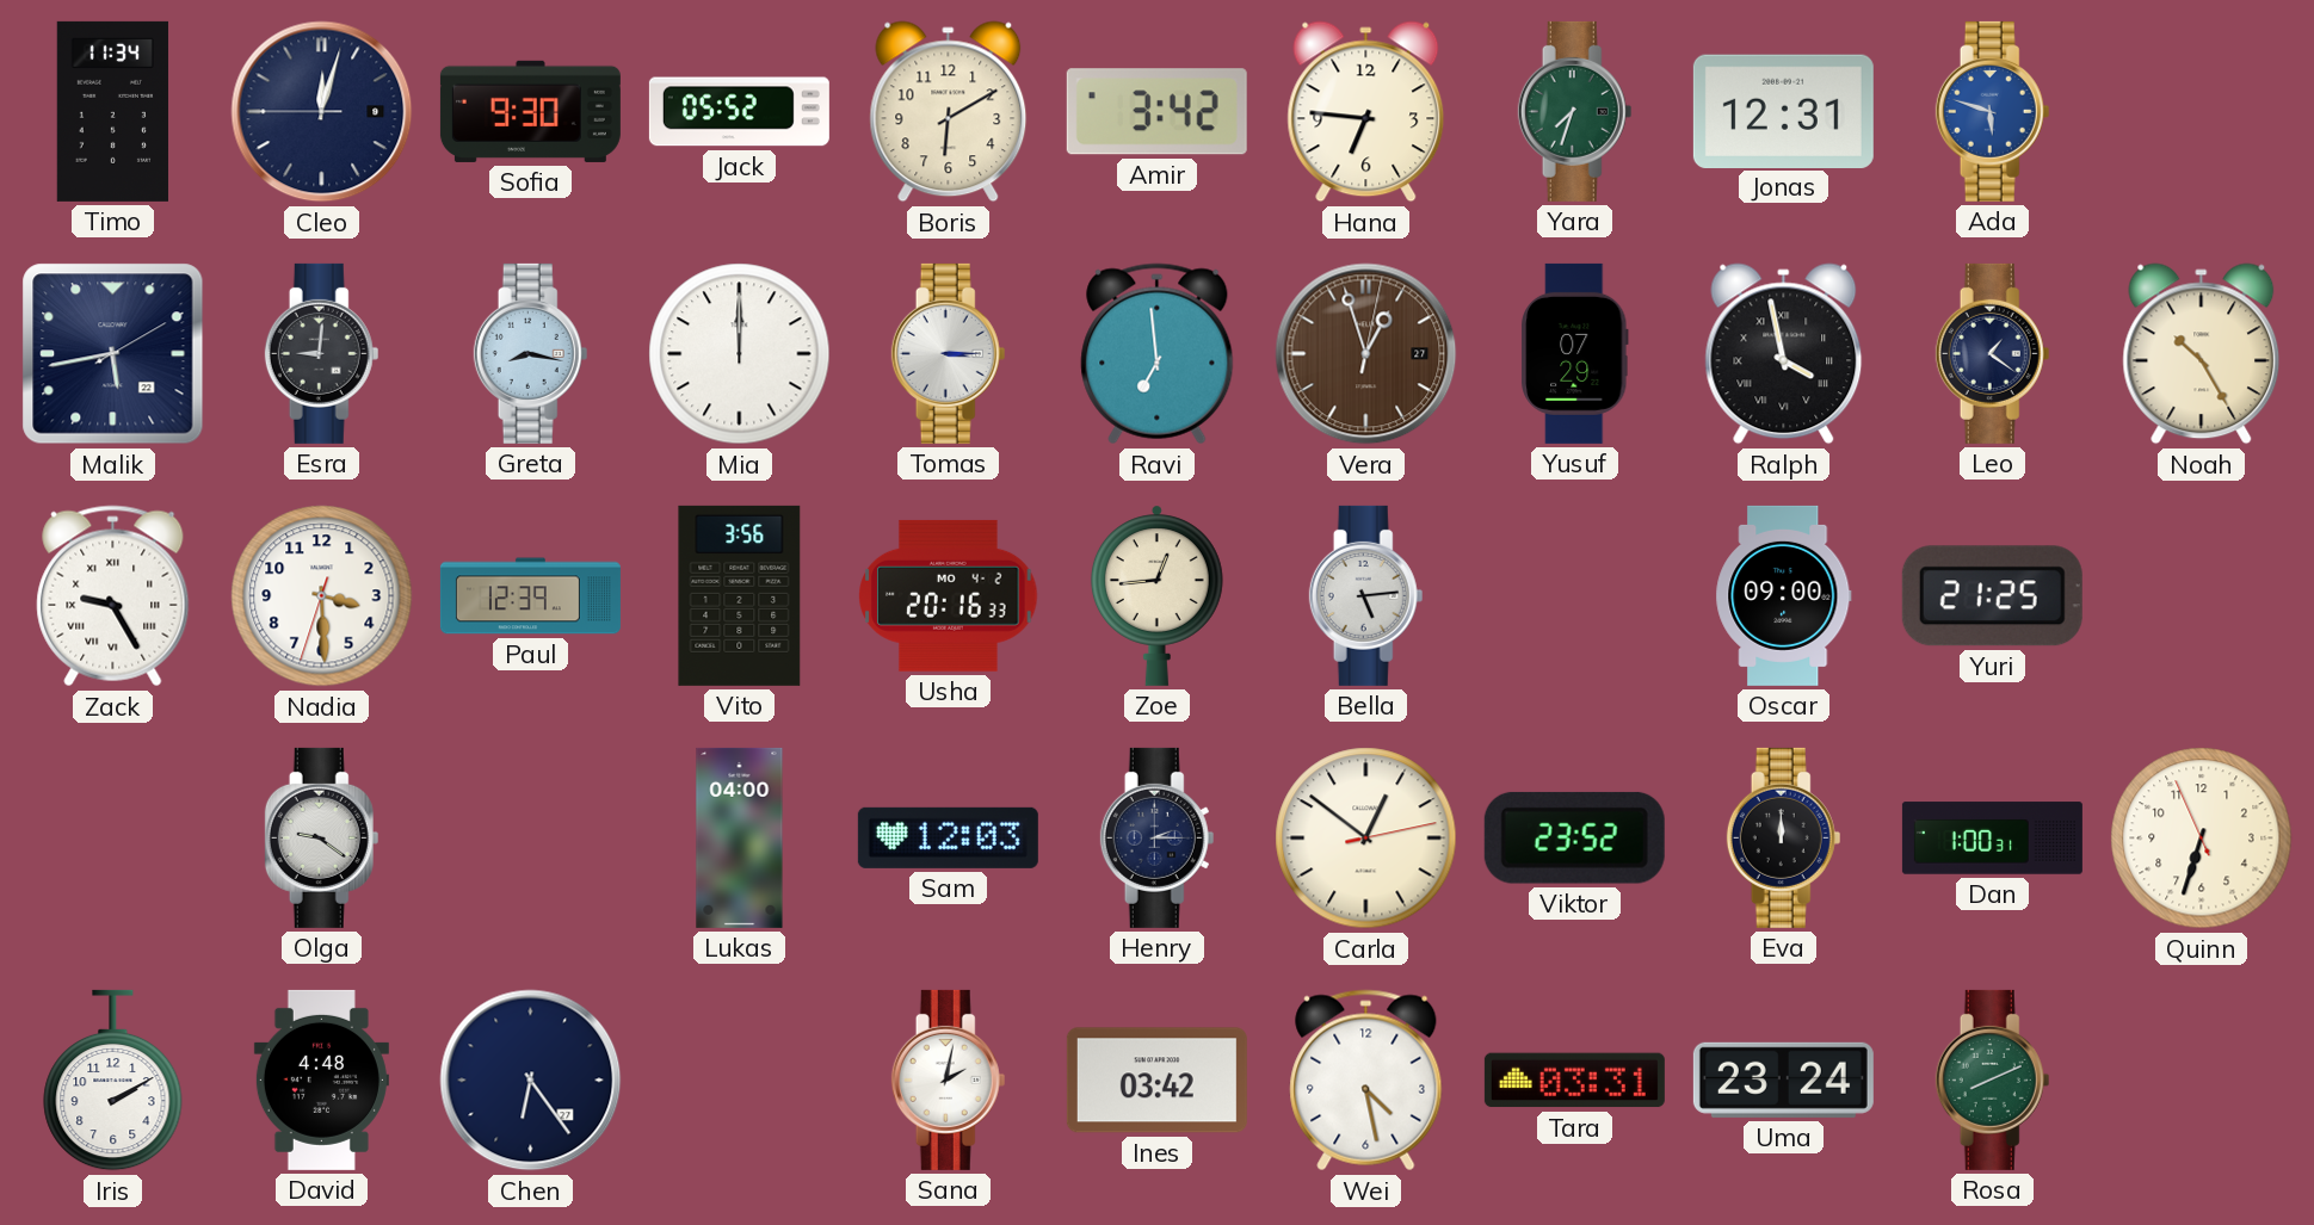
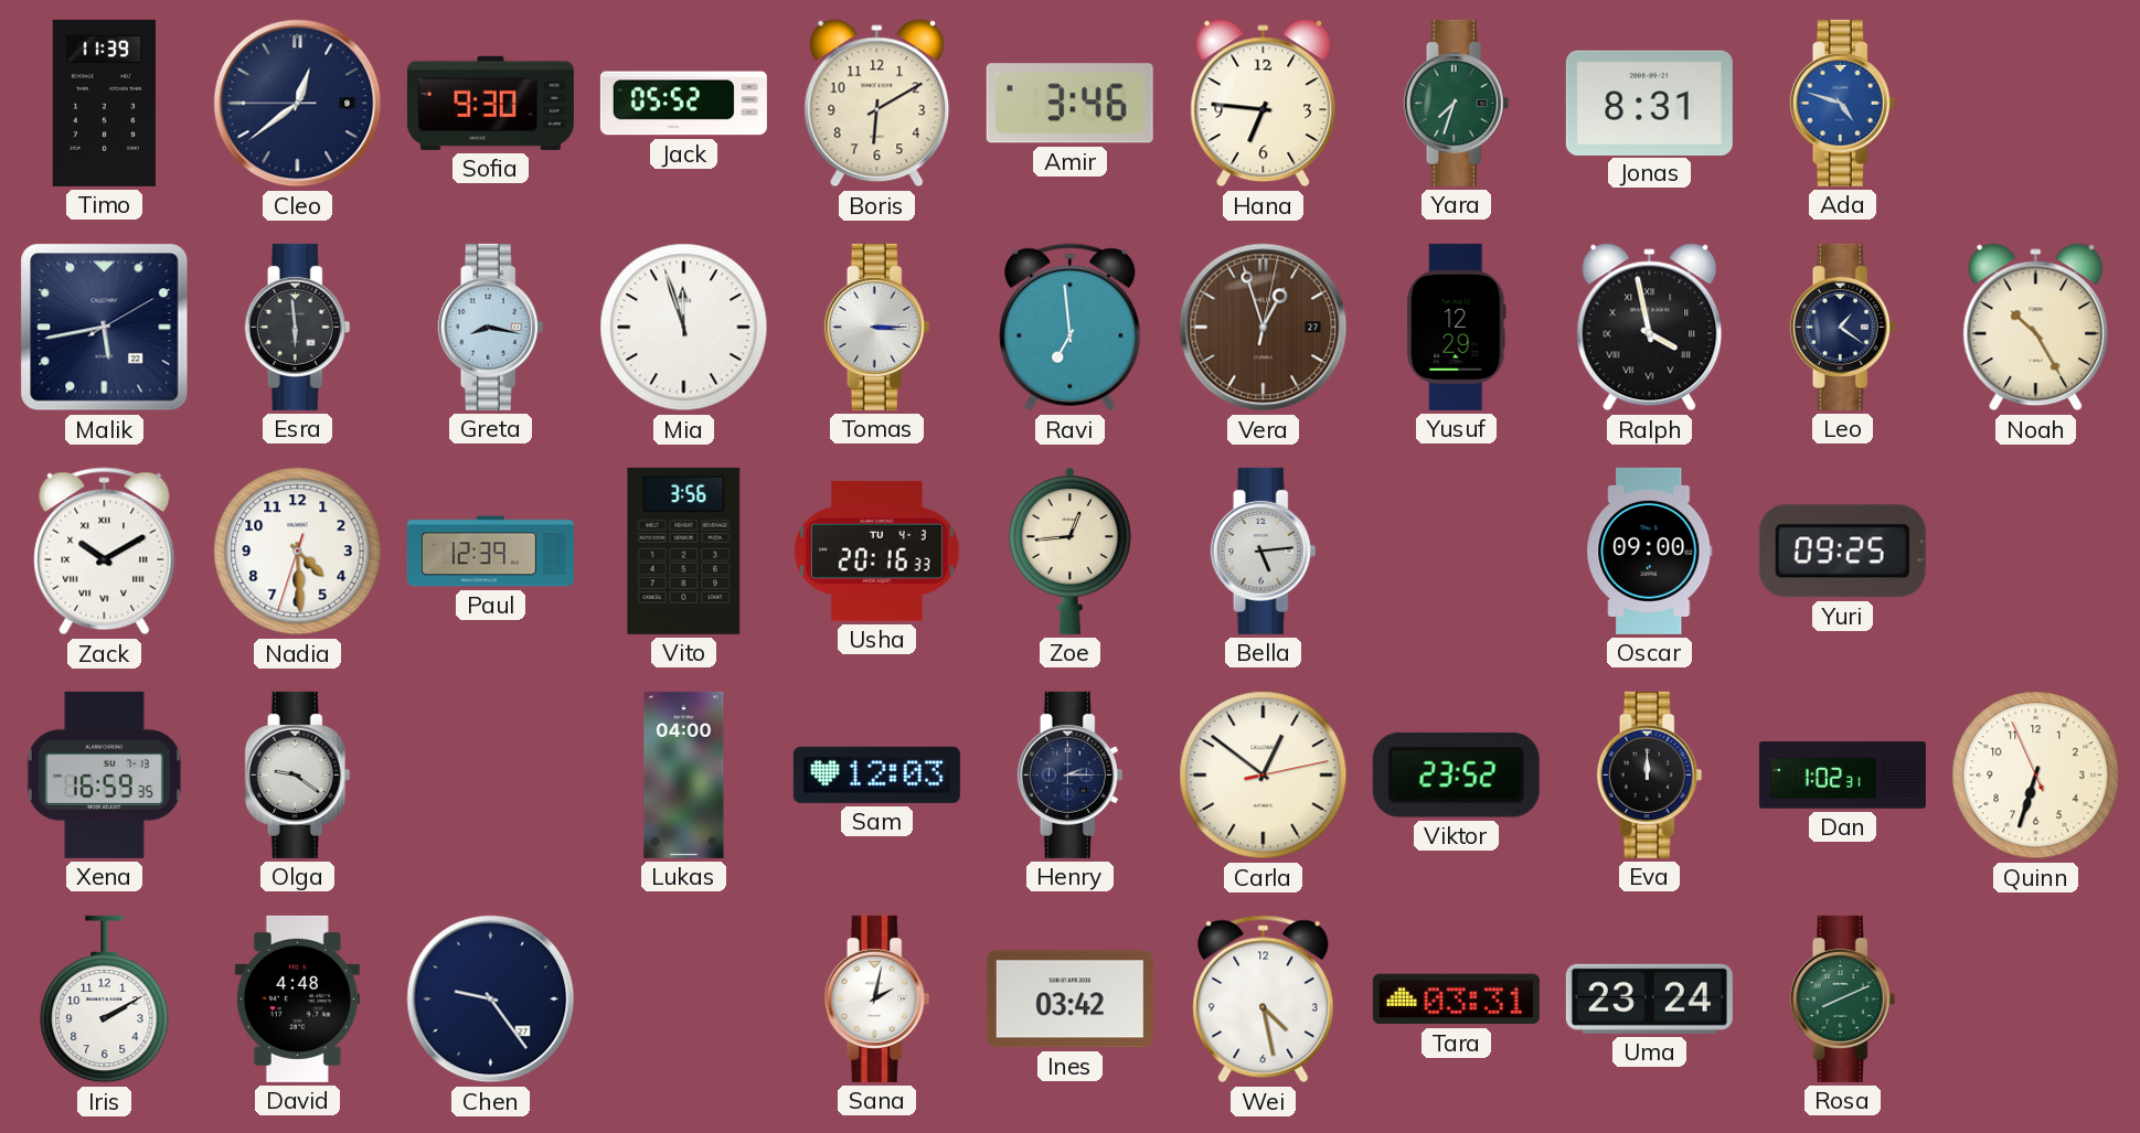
Timo: 11:34 -> 11:39 (104, 103)
Cleo: 12:02 -> 12:38 (298, 104)
Amir: 3:42 -> 3:46 (1069, 104)
Jonas: 12:31 -> 8:31 (1649, 103)
Ada: 5:48 -> 4:48 (1843, 103)
Esra: 9:01 -> 5:59 (298, 327)
Mia: 12:00 -> 11:57 (684, 328)
Yusuf: 07:29 -> 12:29 (1457, 327)
Zack: 9:25 -> 10:10 (105, 552)
Nadia: 3:29 -> 4:29 (298, 552)
Usha date: MO 4-2 -> TU 4-3 (877, 551)
Yuri: 21:25 -> 09:25 (1842, 552)
Xena: none -> 16:59 (104, 774)
Dan: 1:00 -> 1:02 (1842, 776)
Chen: 6:24 -> 9:24 (491, 1000)
